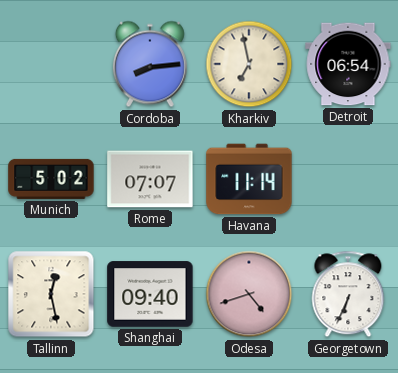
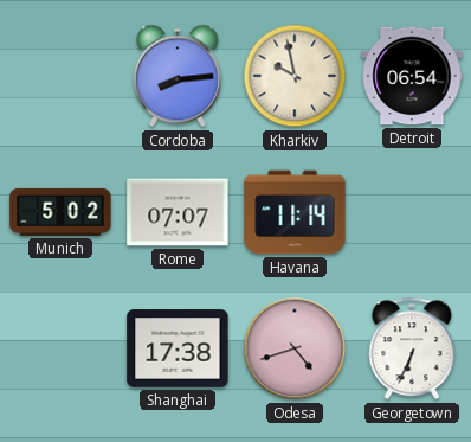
Kharkiv: 6:58 -> 9:58 (295, 76)
Tallinn: 12:28 -> none (51, 294)
Shanghai: 09:40 -> 17:38 (178, 348)
